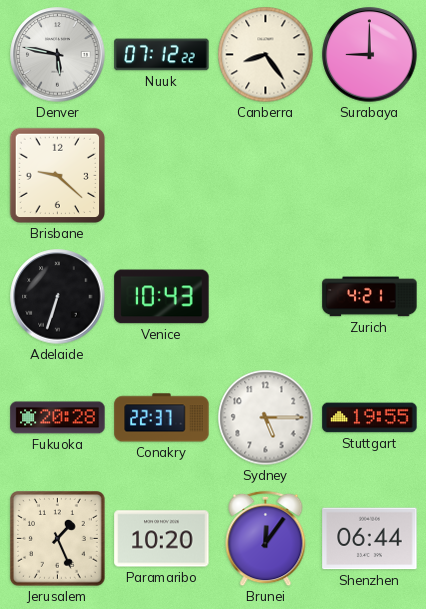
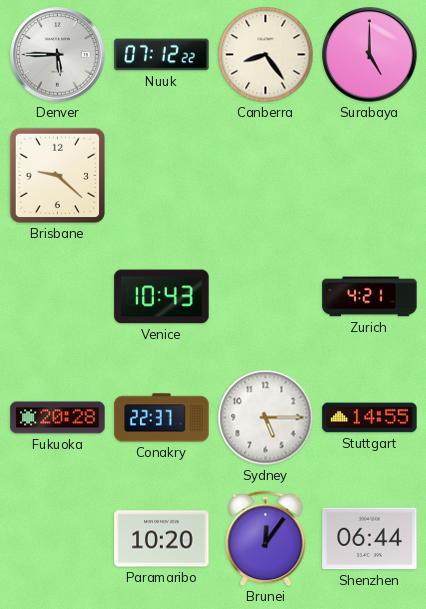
Denver: 5:47 -> 5:45 (58, 55)
Surabaya: 9:00 -> 5:00 (370, 55)
Adelaide: 6:33 -> none (58, 297)
Stuttgart: 19:55 -> 14:55 (370, 418)
Jerusalem: 1:26 -> none (58, 539)
